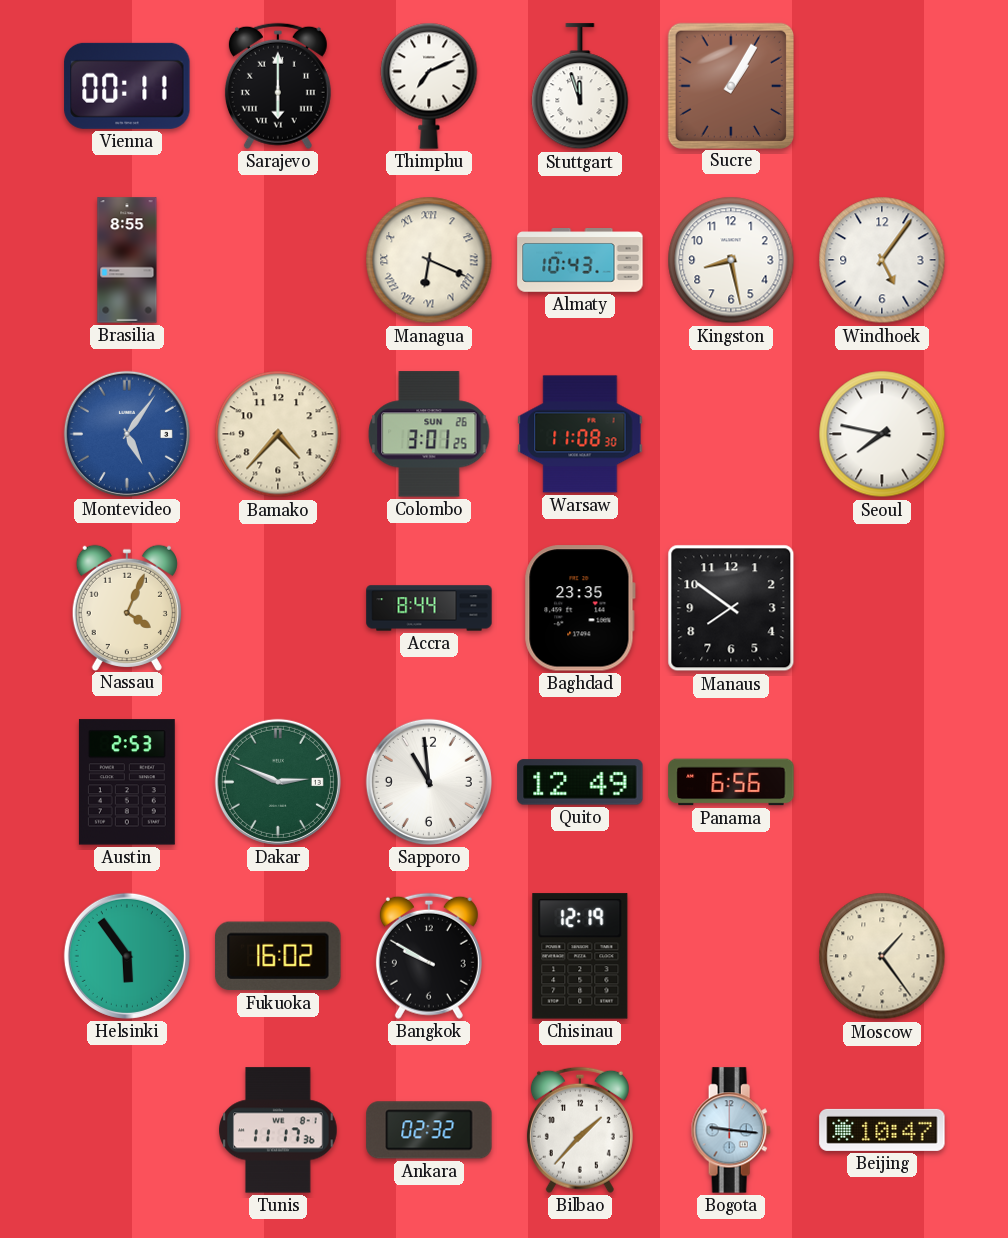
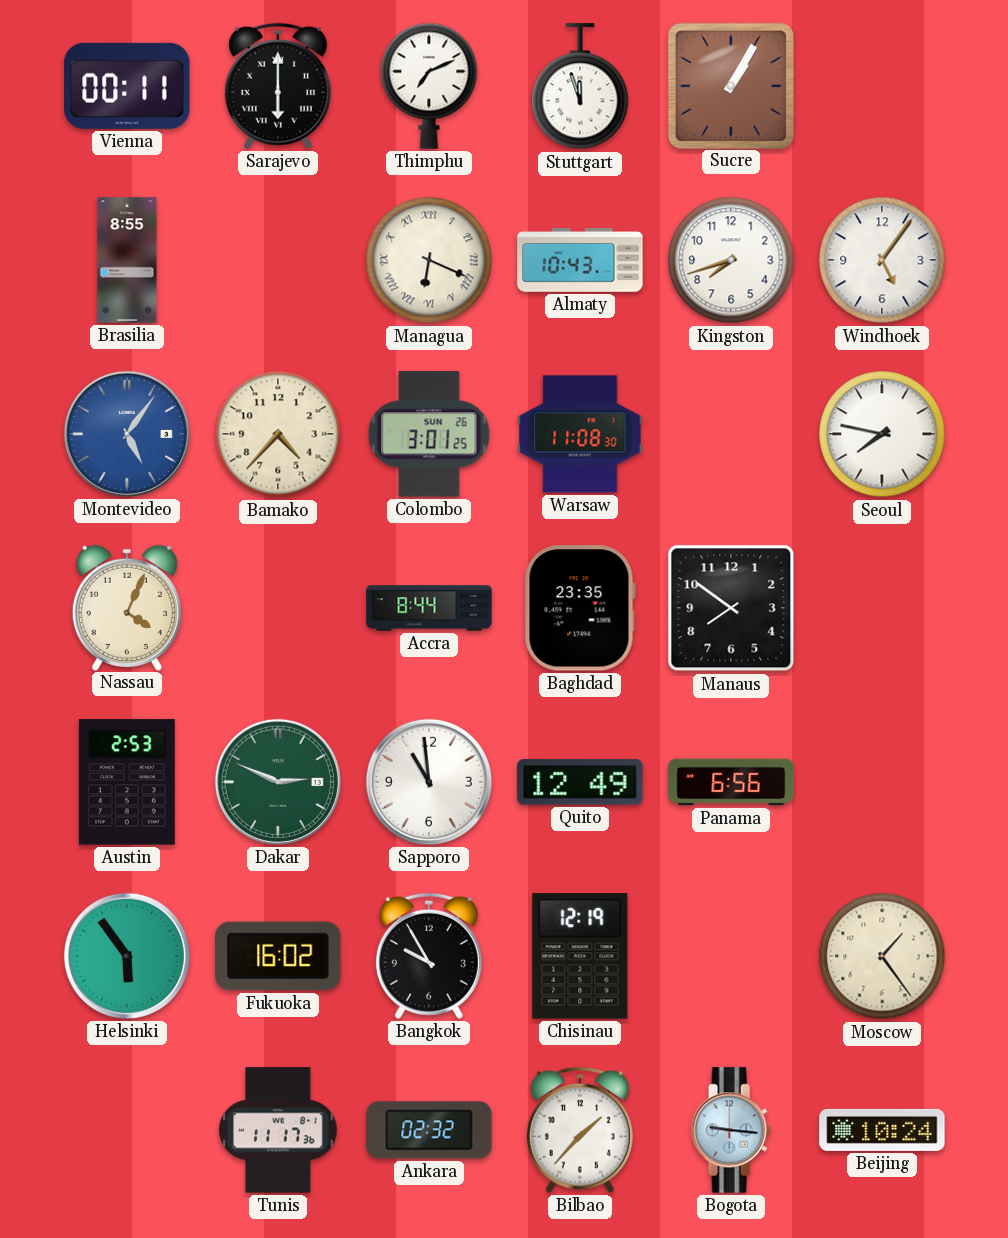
Kingston: 8:28 -> 7:42 (731, 260)
Bangkok: 9:50 -> 9:55 (429, 956)
Beijing: 10:47 -> 10:24 (882, 1130)
